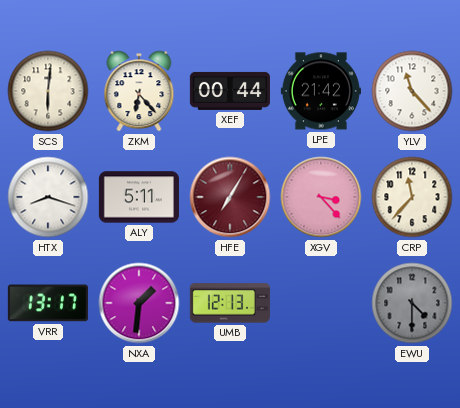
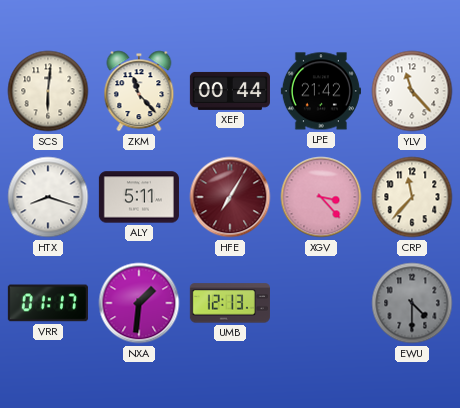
ZKM: 6:23 -> 11:23 (139, 91)
VRR: 13:17 -> 01:17 (48, 303)
